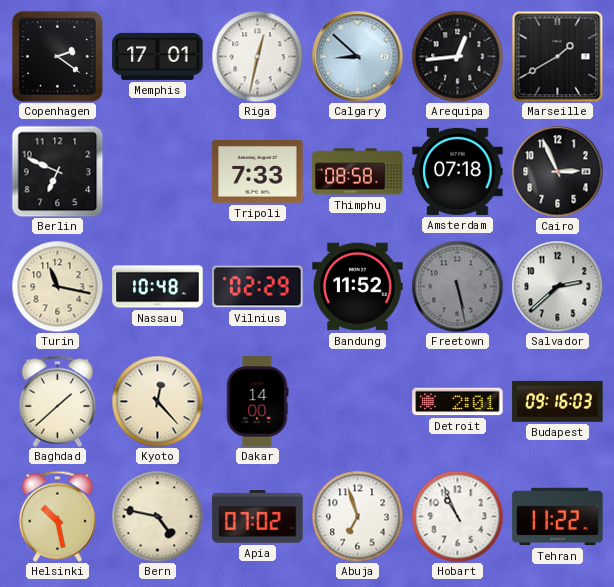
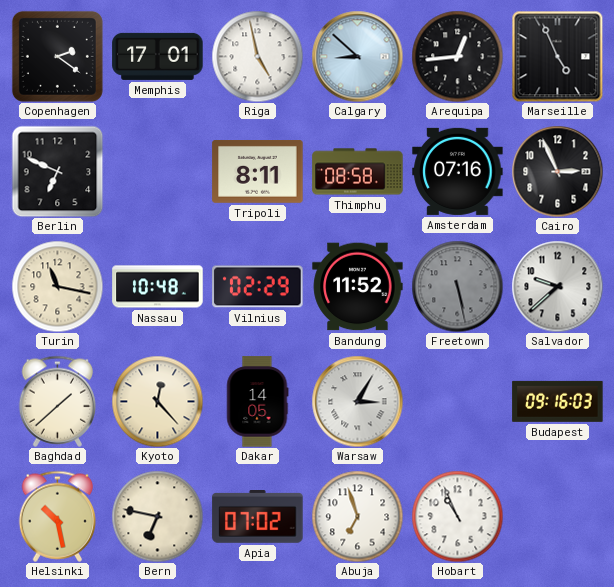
Riga: 12:32 -> 4:58 (257, 56)
Marseille: 1:40 -> 4:56 (557, 56)
Tripoli: 7:33 -> 8:11 (258, 172)
Amsterdam: 07:18 -> 07:16 (458, 171)
Salvador: 2:38 -> 9:38 (557, 286)
Dakar: 14:00 -> 14:05 (258, 402)
Warsaw: none -> 3:05 (357, 401)
Detroit: 2:01 -> none (458, 402)
Bern: 4:47 -> 6:47 (157, 516)
Tehran: 11:22 -> none (558, 517)
